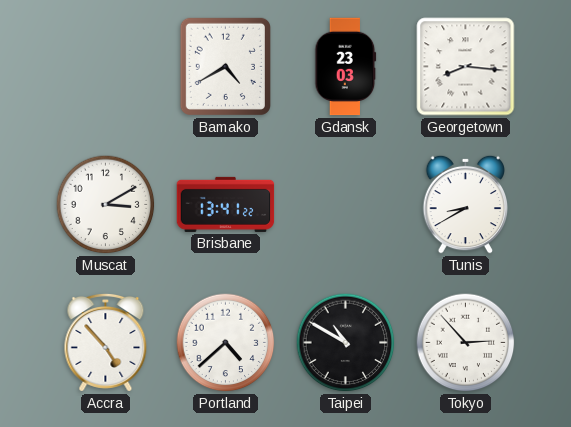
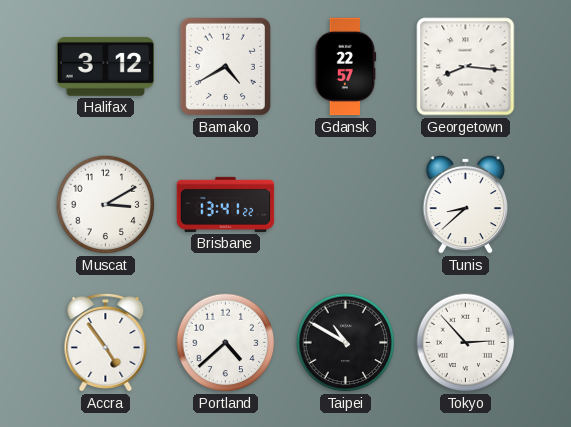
Halifax: none -> 3:12 (106, 67)
Gdansk: 23:03 -> 22:57 (346, 67)
Tunis: 8:40 -> 8:38 (466, 204)
Accra: 4:53 -> 4:54 (106, 342)
